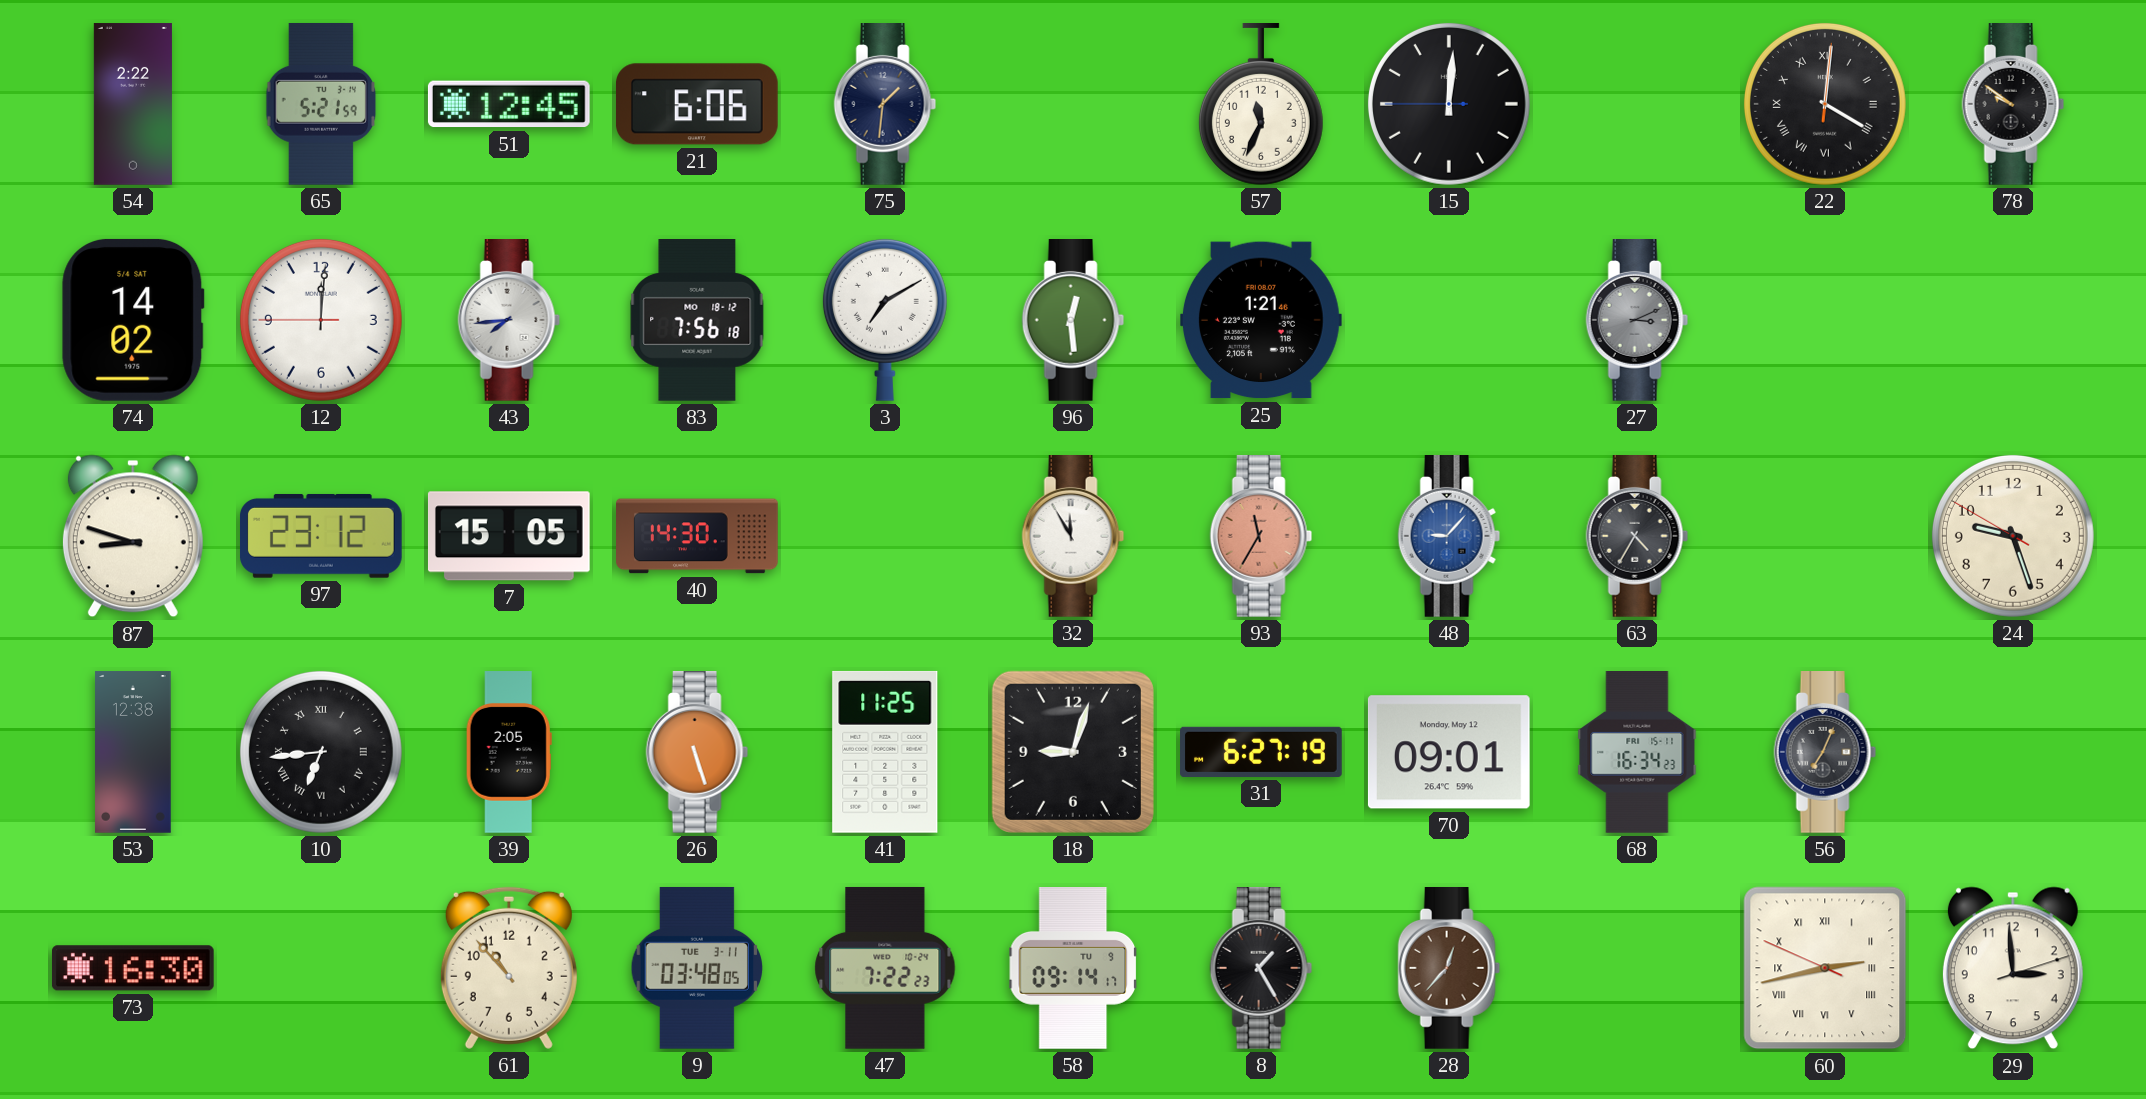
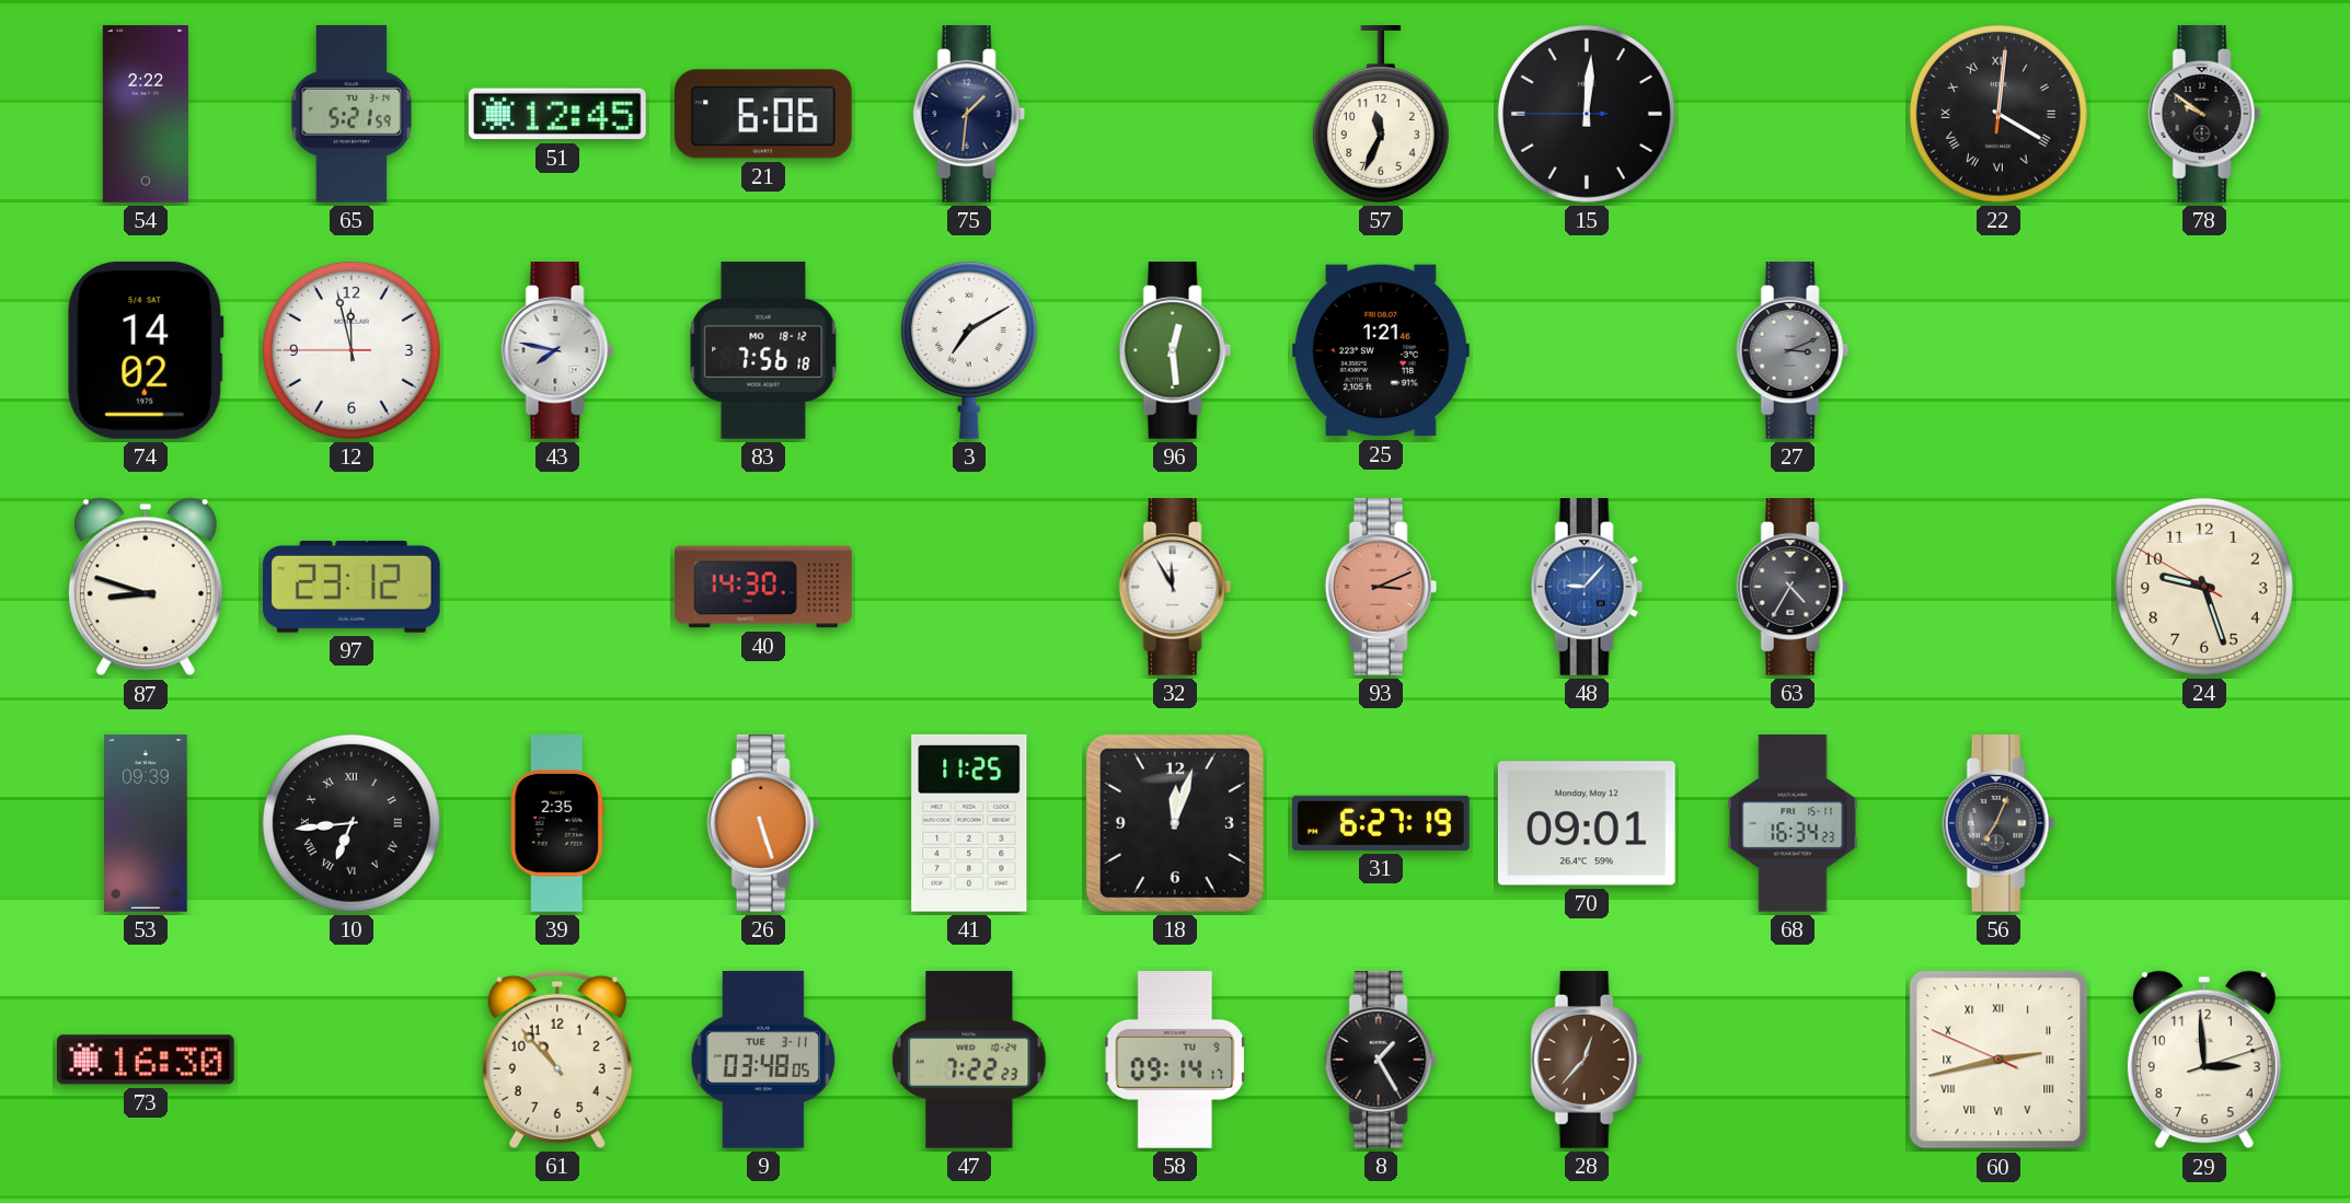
12: 12:00 -> 11:57 (352, 350)
43: 7:44 -> 7:47 (557, 351)
7: 15:05 -> none (509, 536)
93: 11:35 -> 3:11 (1381, 588)
53: 12:38 -> 09:39 (146, 823)
39: 2:05 -> 2:35 (557, 823)
18: 9:03 -> 12:03 (1175, 823)
